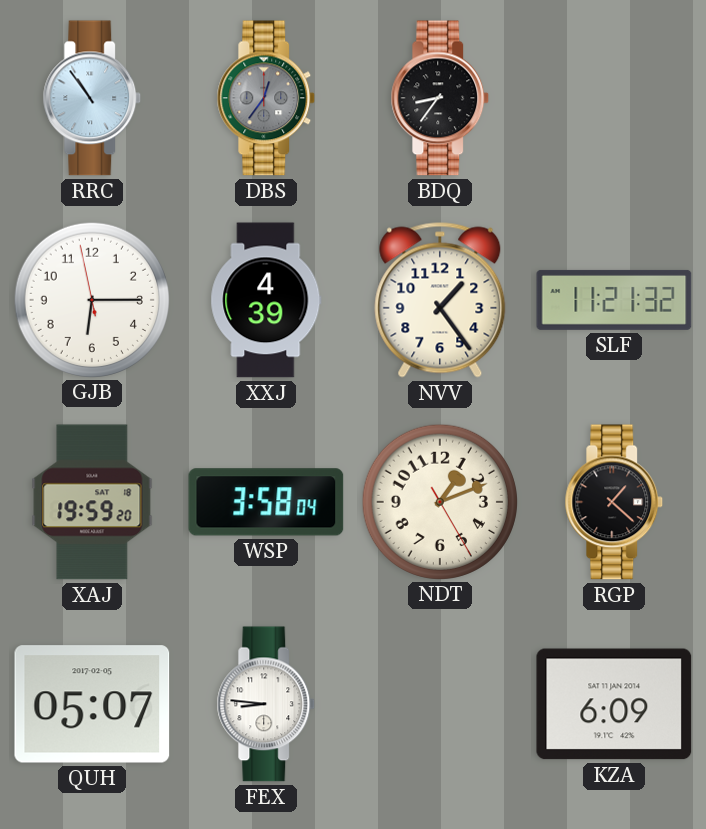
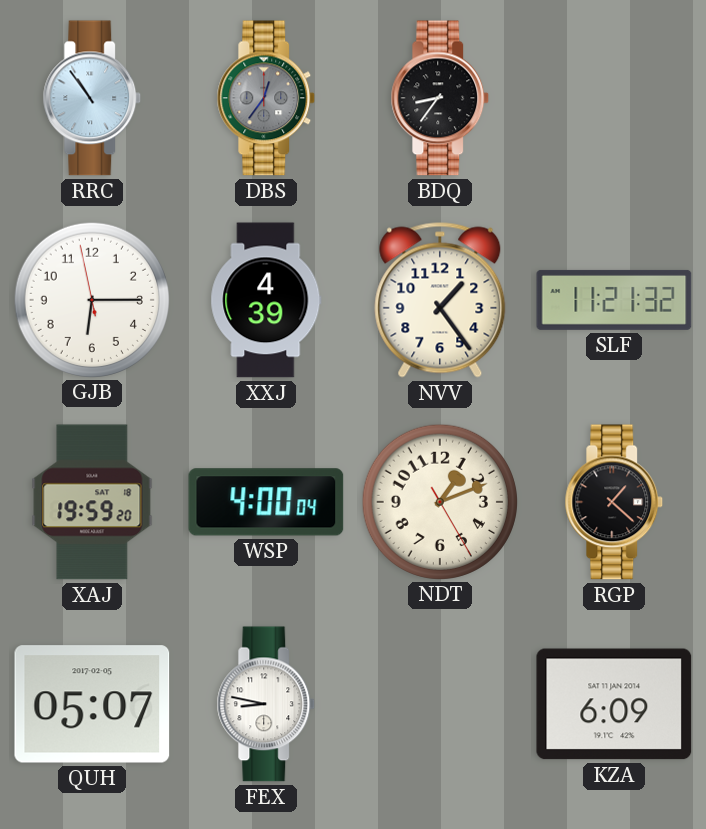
WSP: 3:58 -> 4:00 (266, 502)
FEX: 8:46 -> 8:47 (266, 704)
